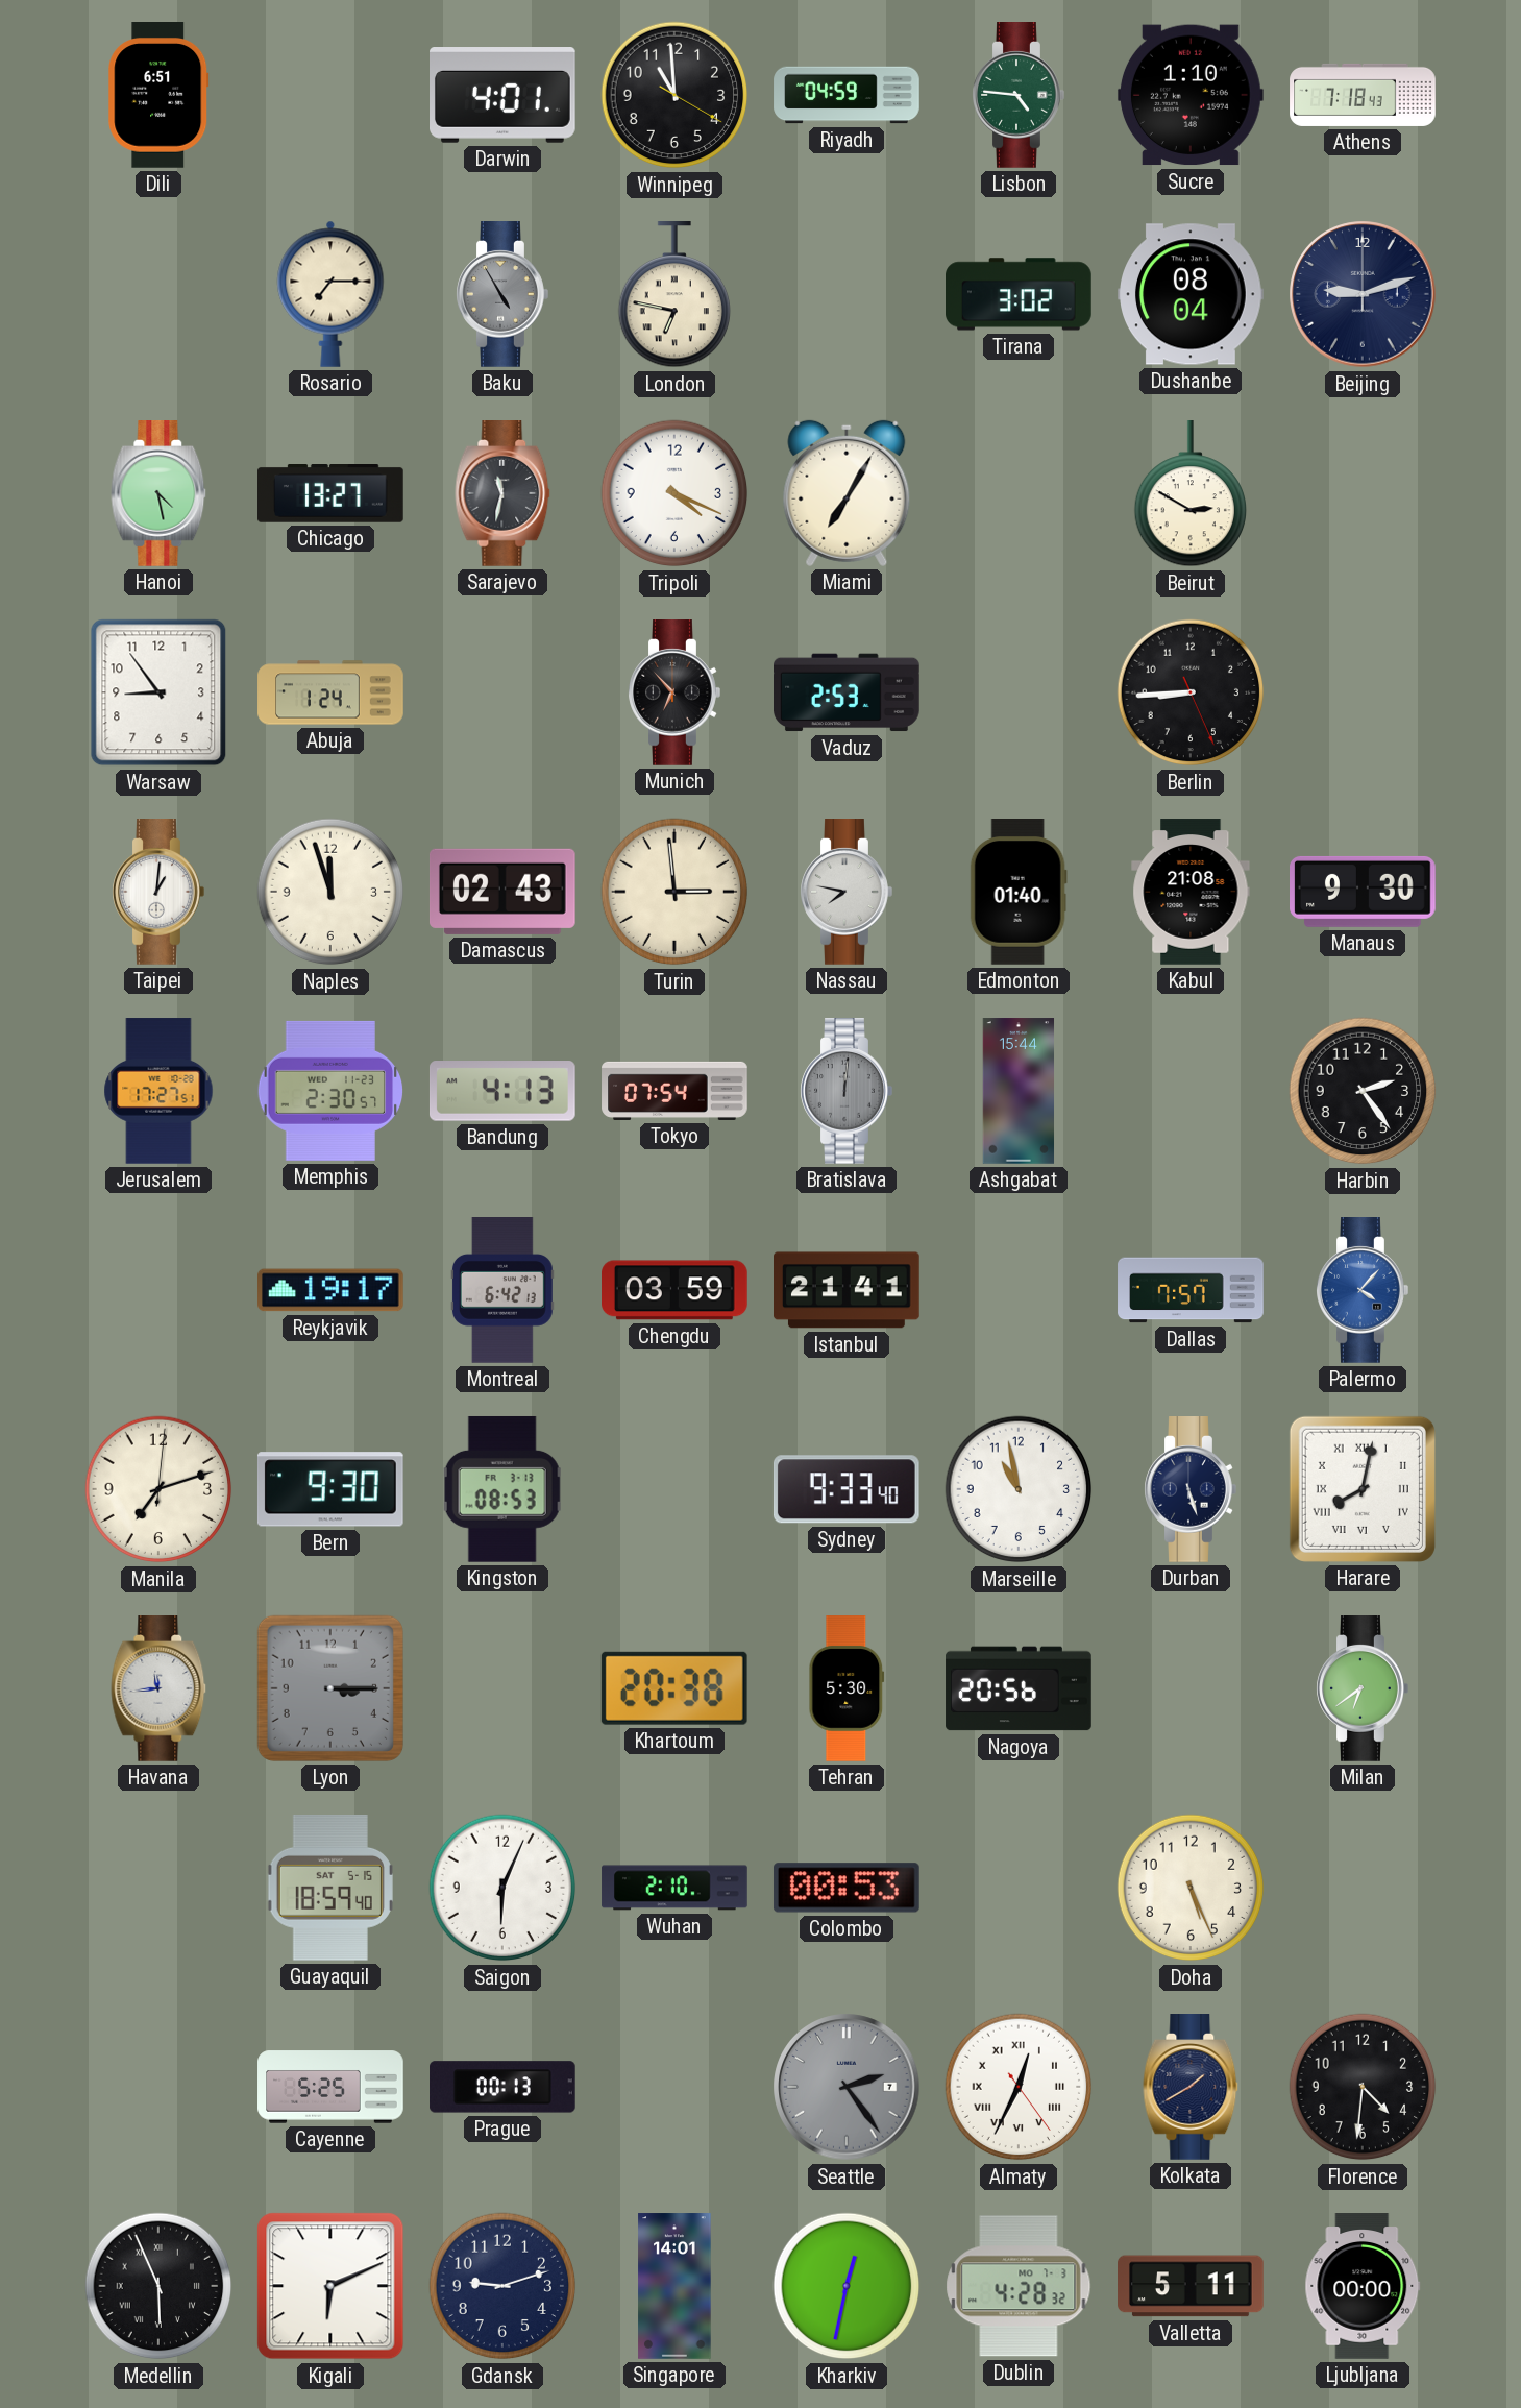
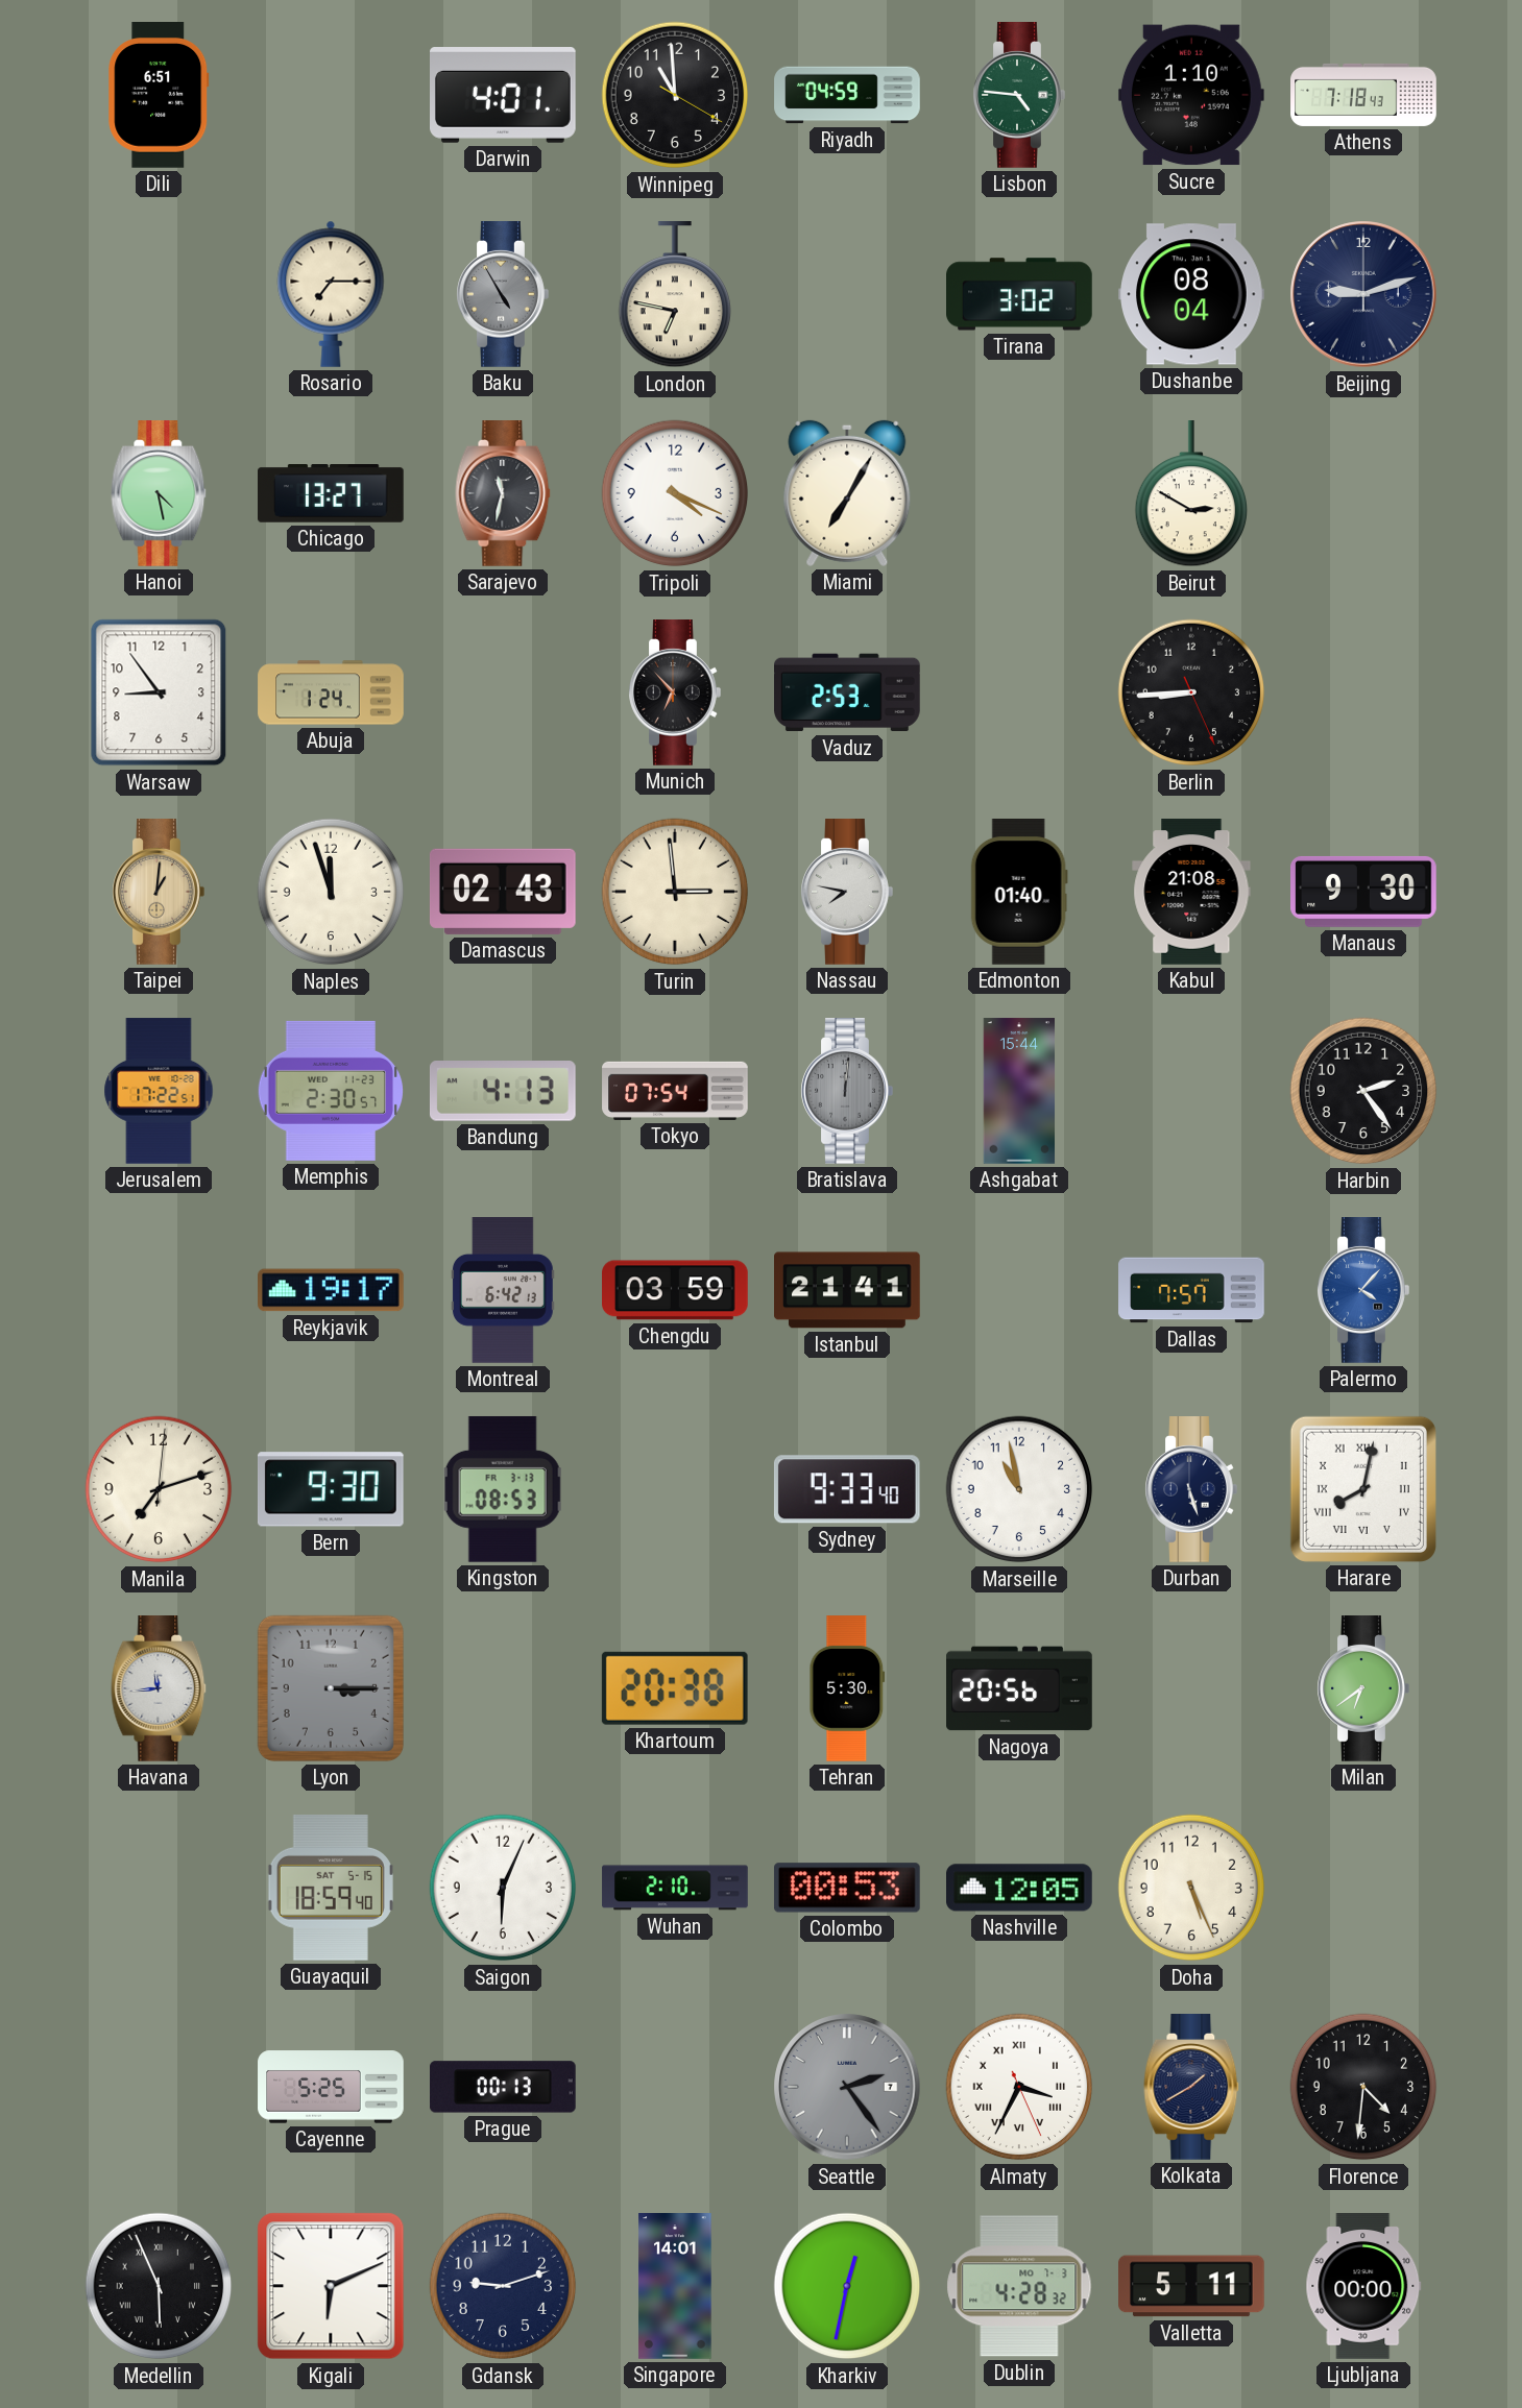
Taipei dial: white -> champagne (159, 893)
Jerusalem: 17:27 -> 17:22 (159, 1091)
Nashville: none -> 12:05 (1020, 1888)
Almaty: 12:34 -> 3:34 (1019, 2087)
